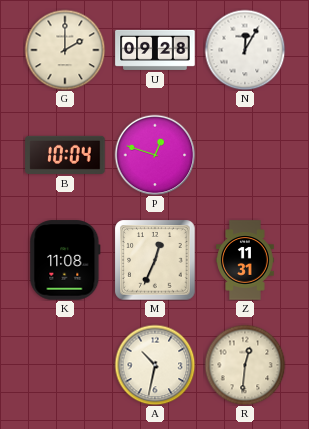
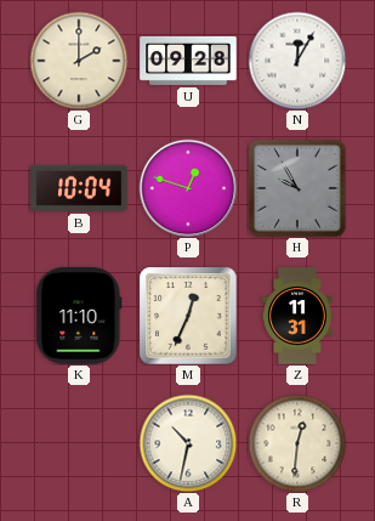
H: none -> 9:55 (297, 188)
K: 11:08 -> 11:10 (79, 316)
